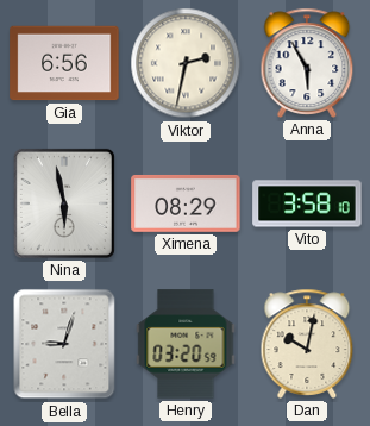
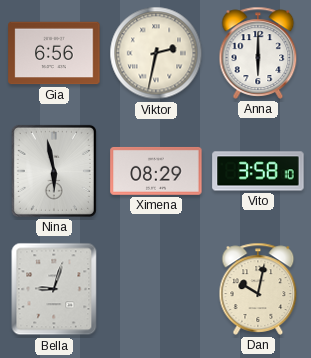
Anna: 5:55 -> 6:00 (258, 53)
Henry: 03:20 -> none (186, 344)
